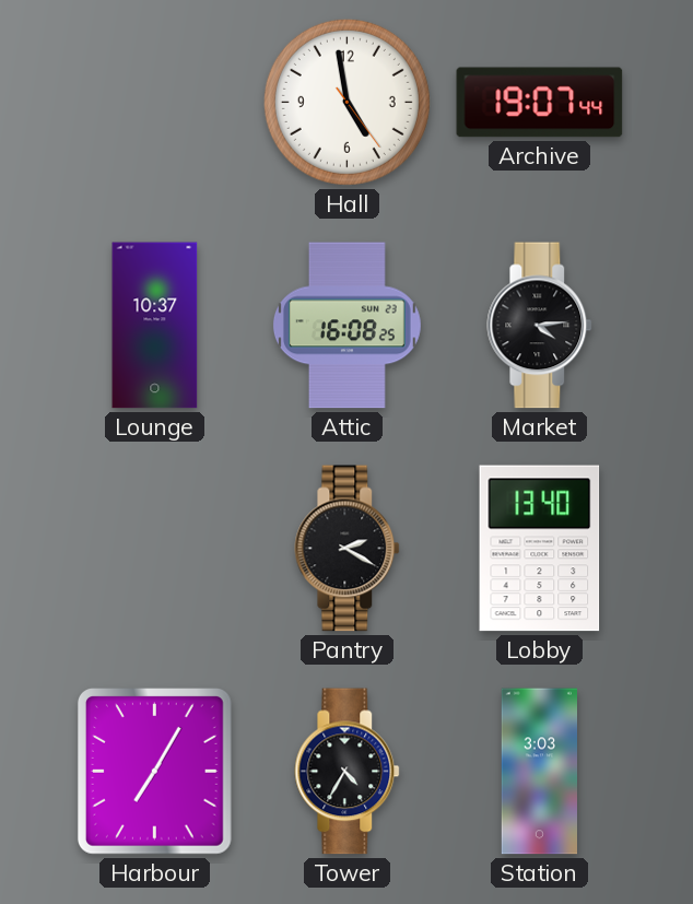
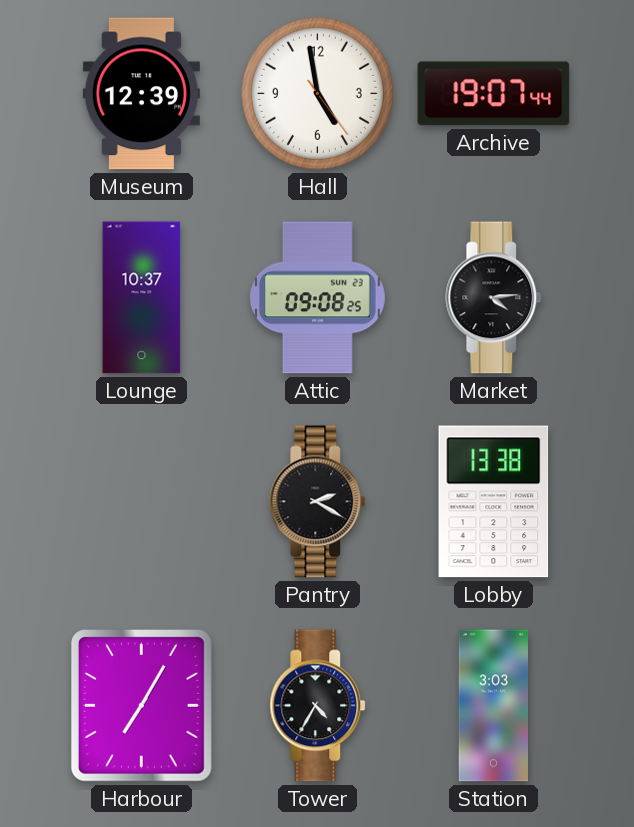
Museum: none -> 12:39 (141, 94)
Attic: 16:08 -> 09:08 (317, 298)
Lobby: 13:40 -> 13:38 (494, 502)
